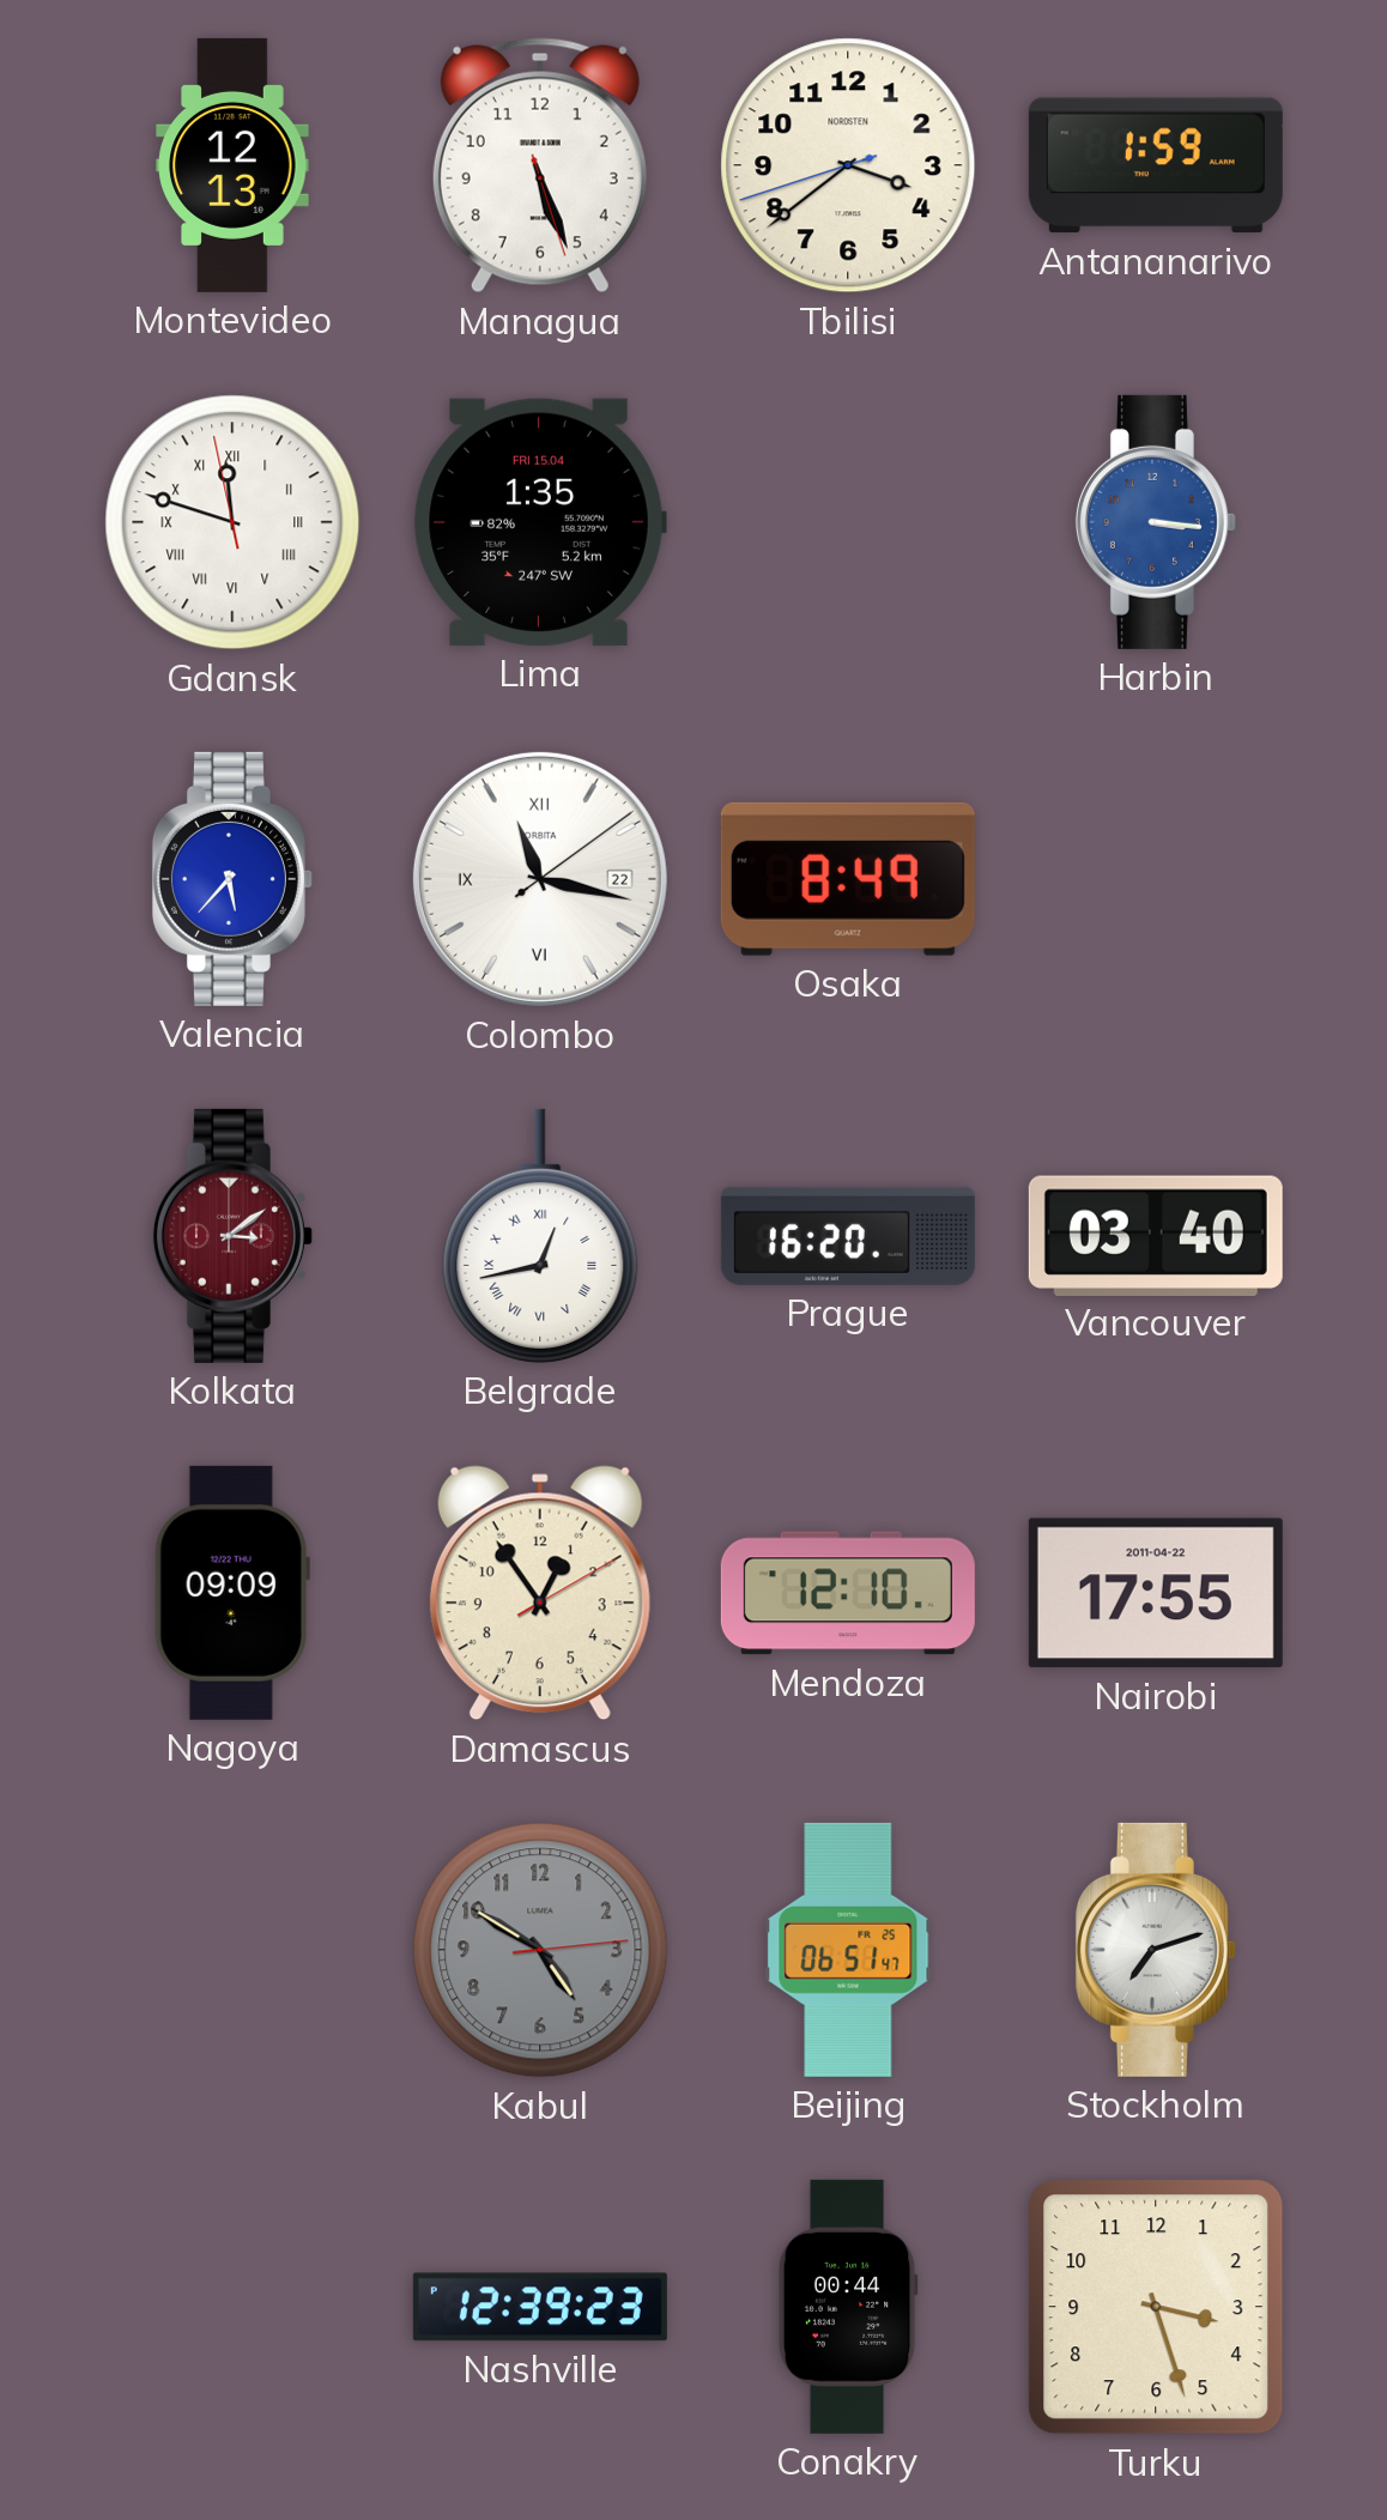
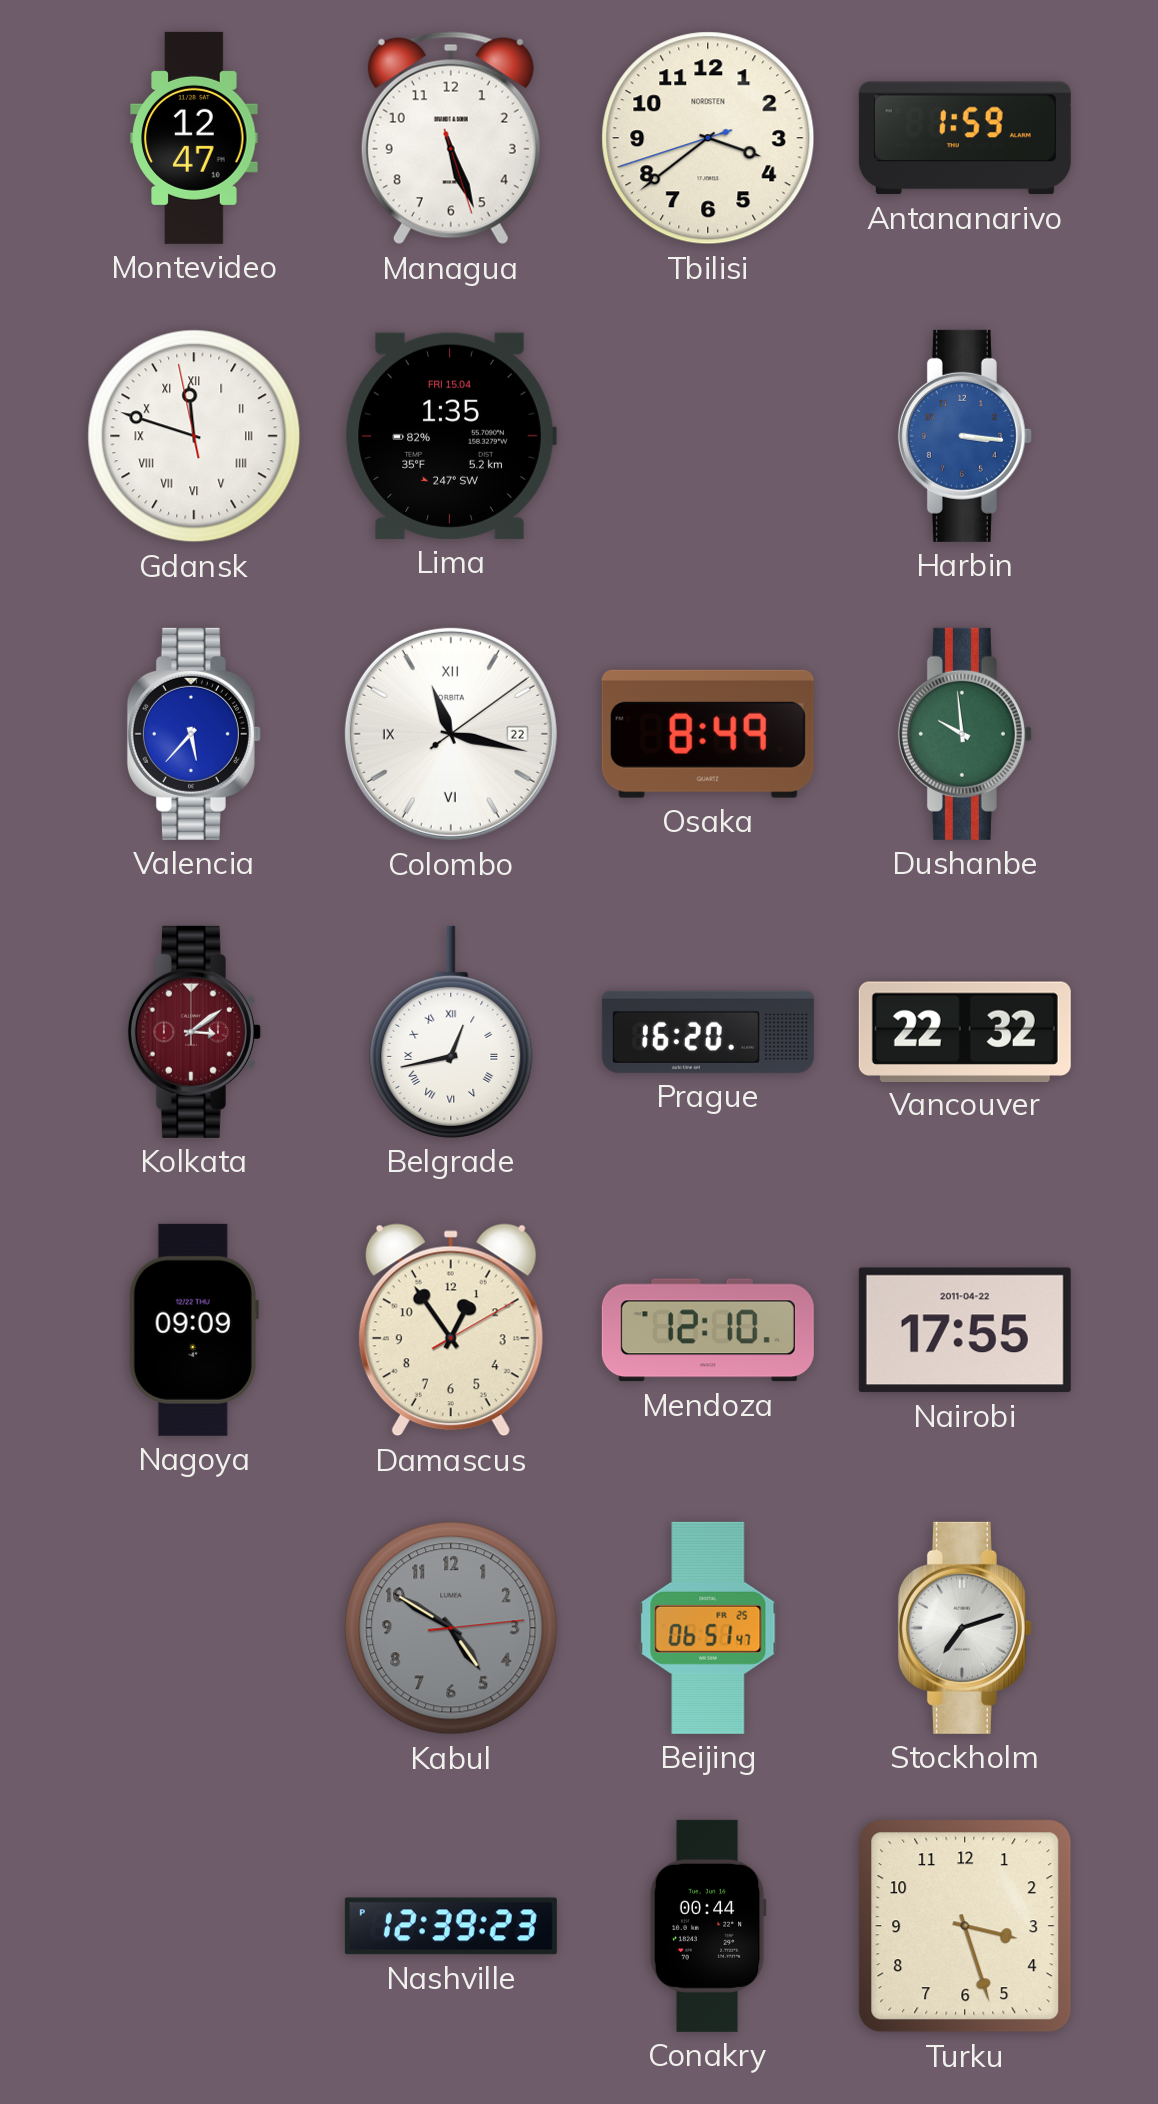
Montevideo: 12:13 -> 12:47 (194, 138)
Dushanbe: none -> 9:59 (965, 734)
Vancouver: 03:40 -> 22:32 (965, 1031)
